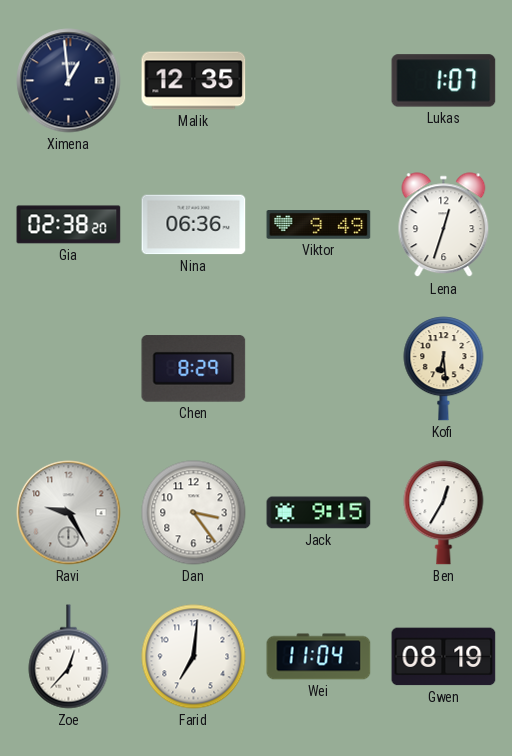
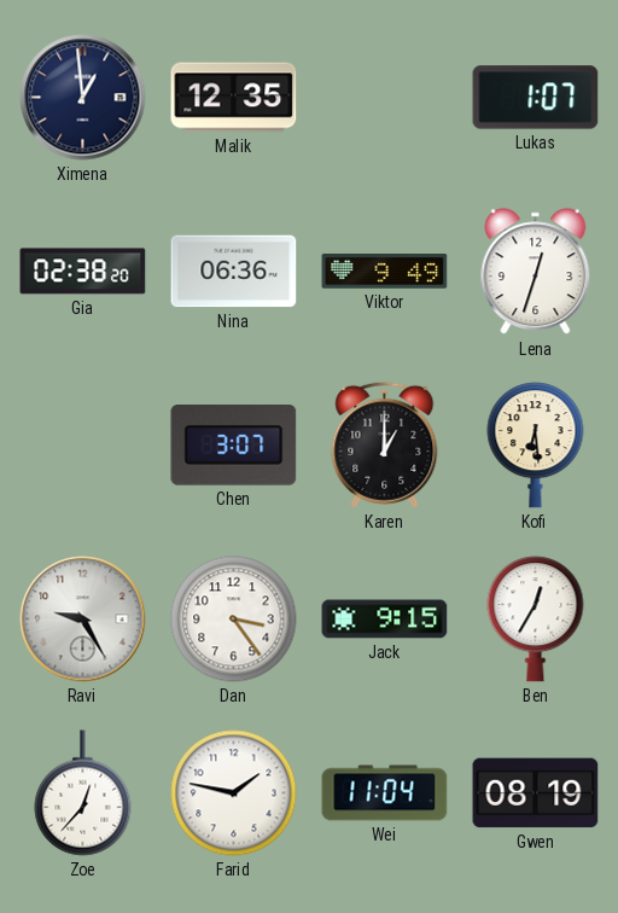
Chen: 8:29 -> 3:07 (234, 446)
Karen: none -> 1:00 (385, 444)
Farid: 7:01 -> 1:47 (234, 793)
